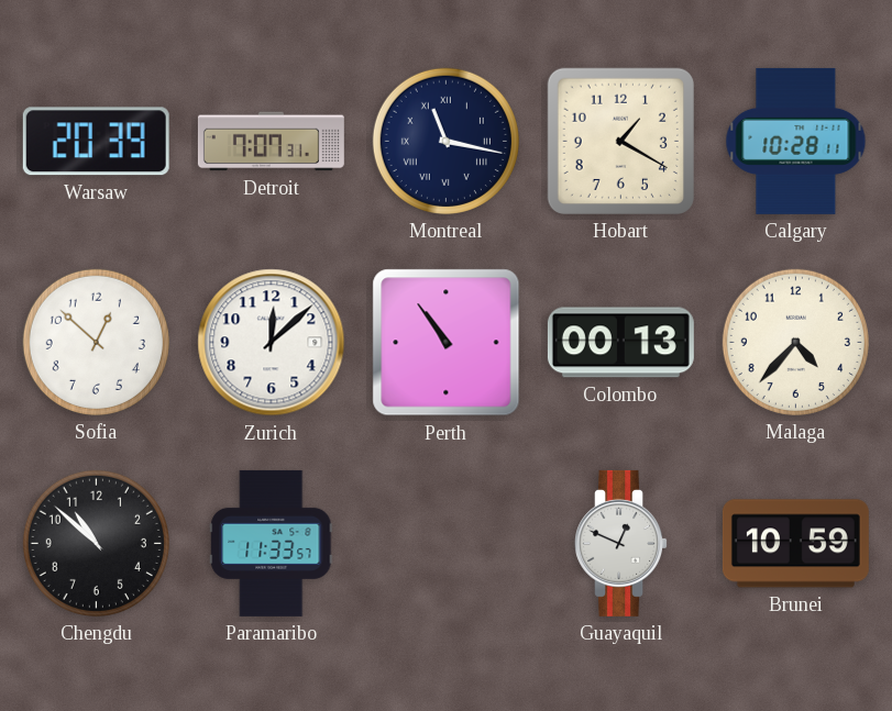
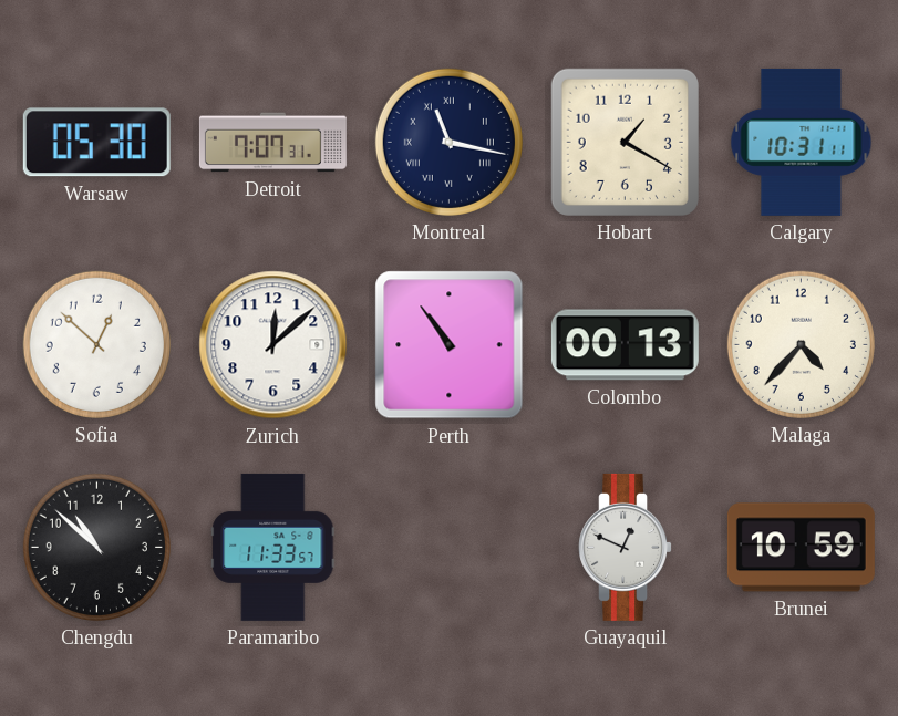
Warsaw: 20:39 -> 05:30 (96, 143)
Calgary: 10:28 -> 10:31 (802, 142)
